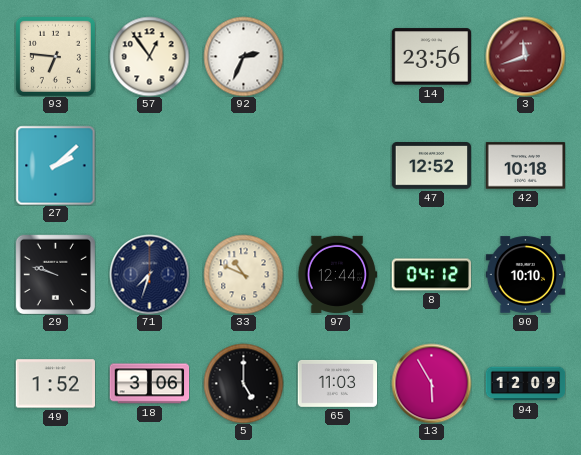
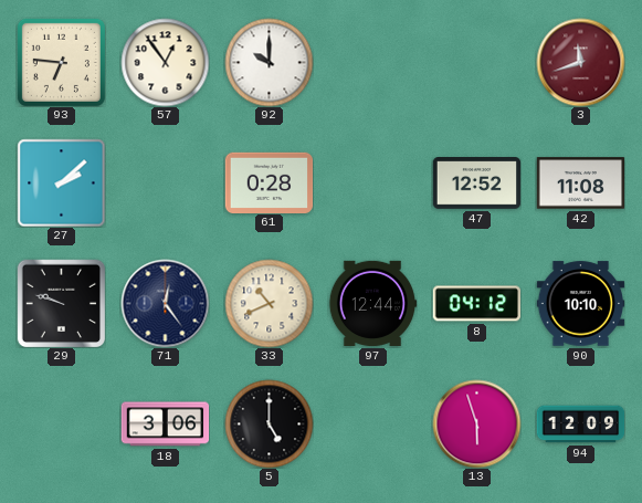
92: 2:34 -> 10:00 (269, 62)
14: 23:56 -> none (431, 57)
61: none -> 0:28 (269, 182)
42: 10:18 -> 11:08 (580, 184)
71: 7:33 -> 12:24 (165, 303)
33: 10:49 -> 10:41 (269, 303)
49: 1:52 -> none (55, 384)
65: 11:03 -> none (337, 383)
13: 5:55 -> 5:57 (476, 423)
